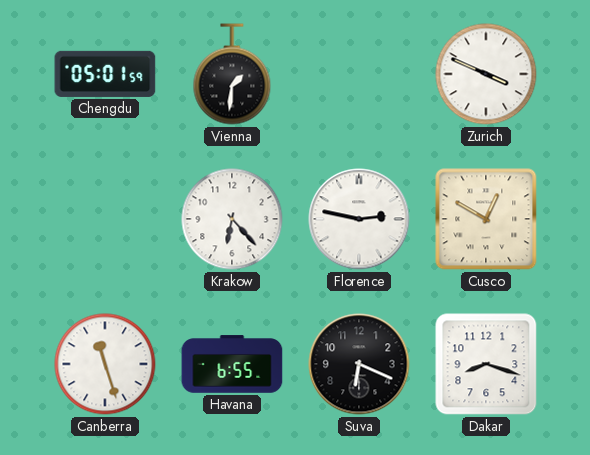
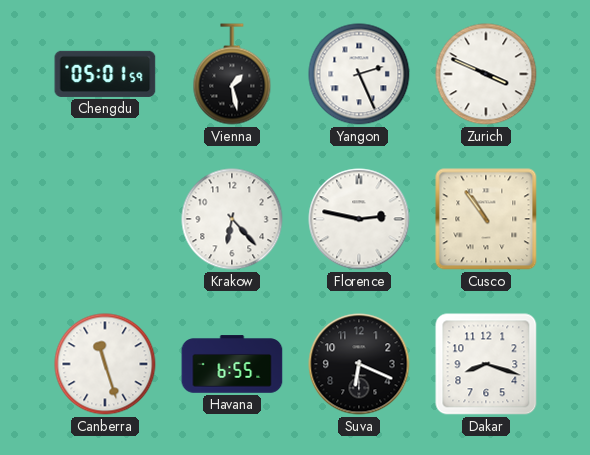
Vienna: 1:31 -> 1:28 (232, 74)
Yangon: none -> 2:26 (359, 74)
Cusco: 12:50 -> 10:54 (486, 219)
